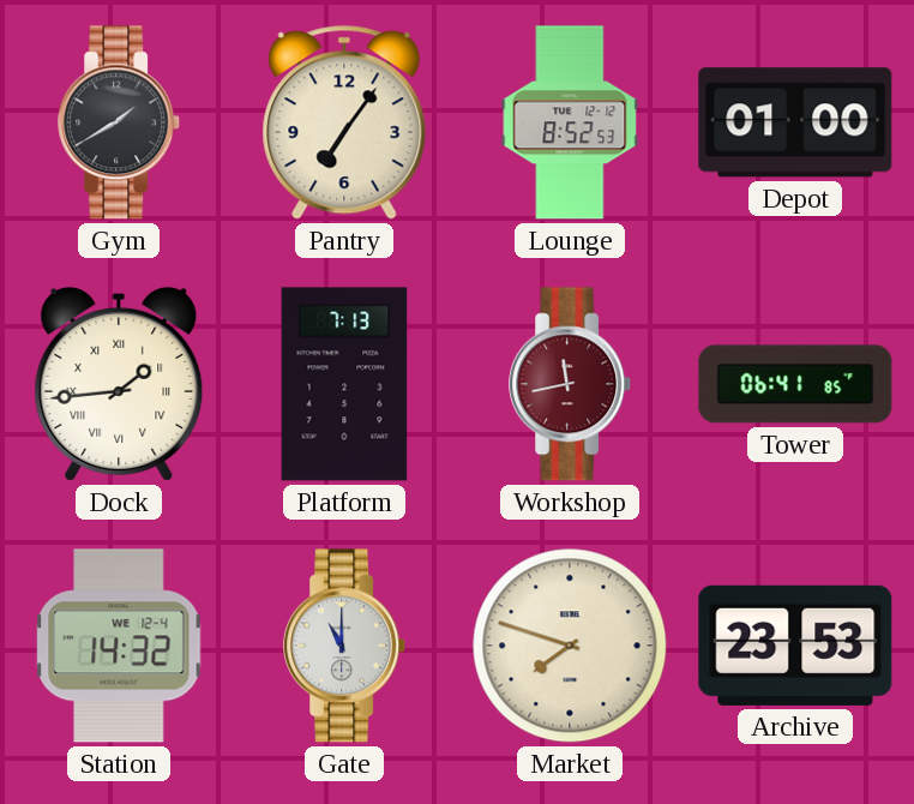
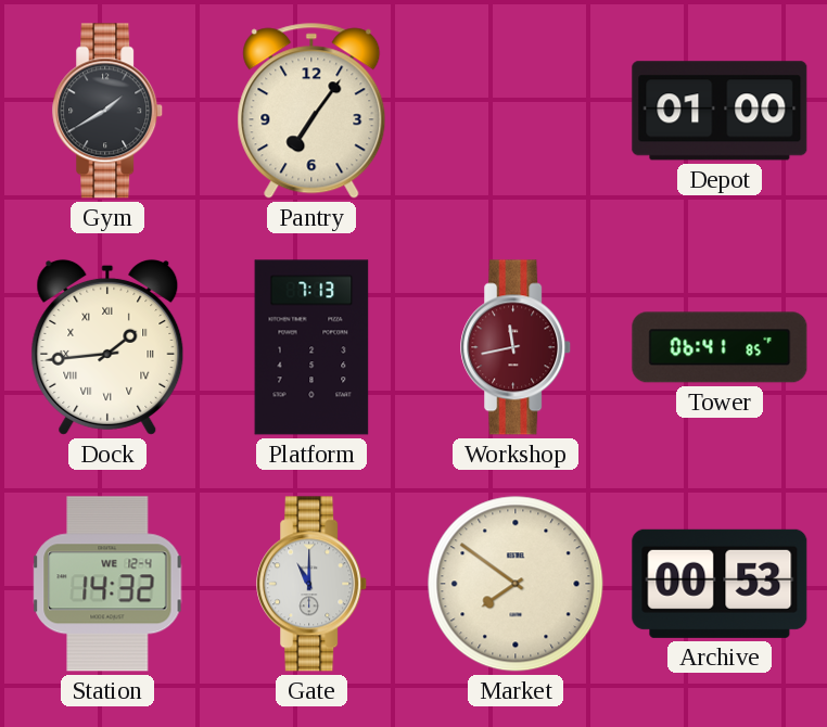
Lounge: 8:52 -> none (570, 122)
Market: 7:48 -> 7:51 (516, 584)
Archive: 23:53 -> 00:53 (720, 584)
